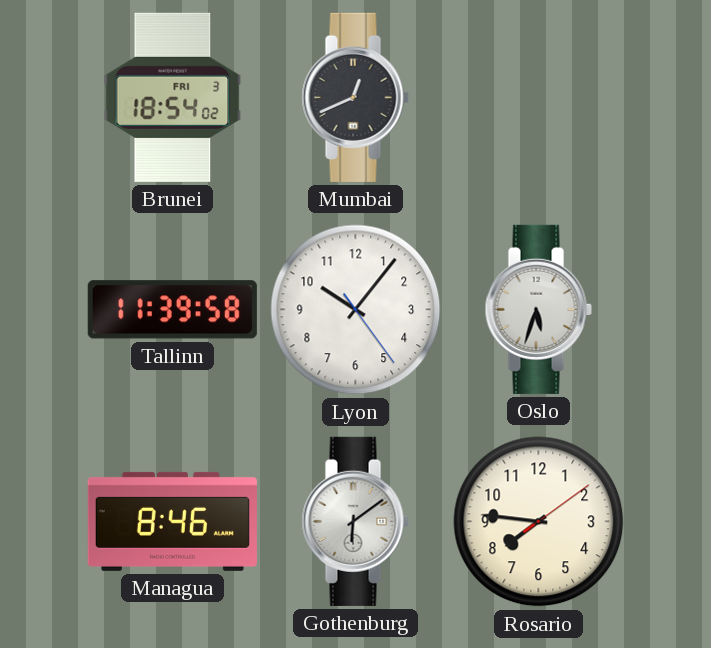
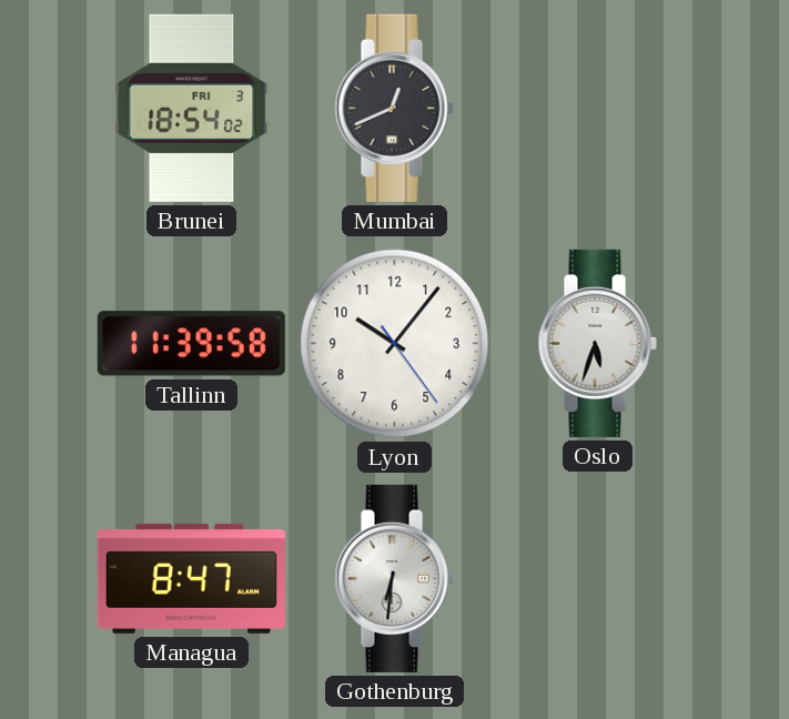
Managua: 8:46 -> 8:47 (191, 578)
Gothenburg: 6:09 -> 6:31 (394, 578)
Rosario: 7:46 -> none (539, 522)
